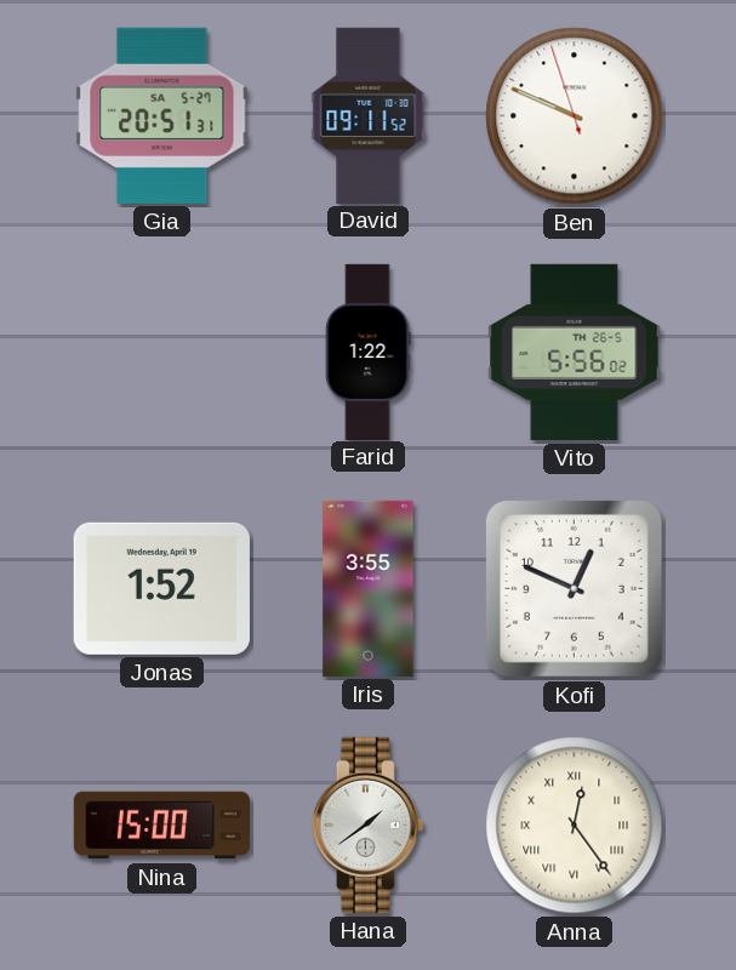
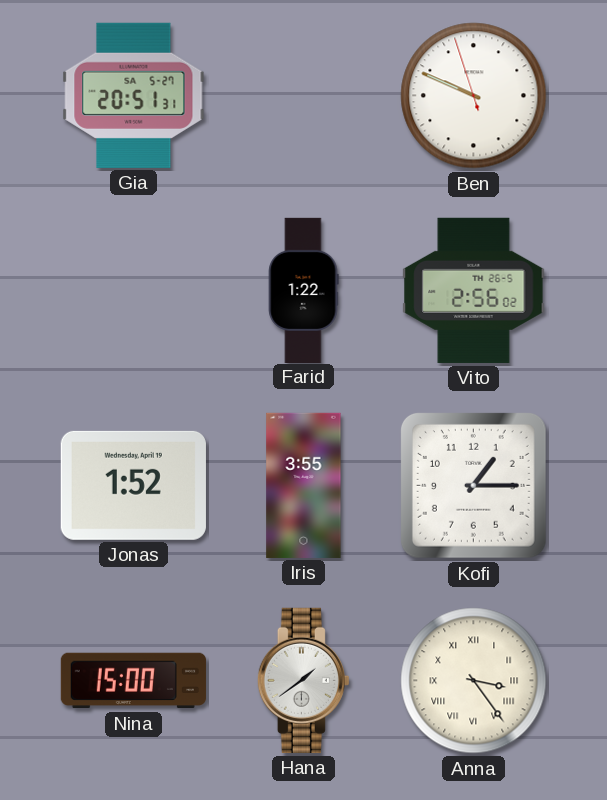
David: 09:11 -> none (369, 115)
Vito: 5:56 -> 2:56 (474, 290)
Kofi: 12:49 -> 1:15 (473, 485)
Anna: 12:24 -> 3:24 (474, 681)
